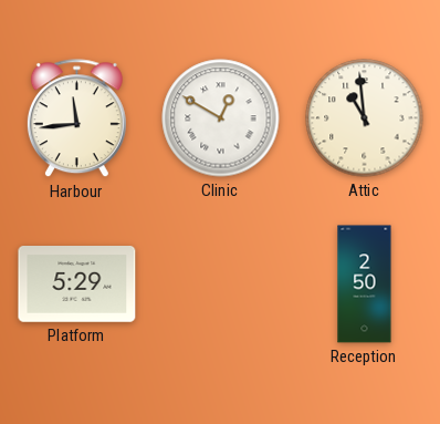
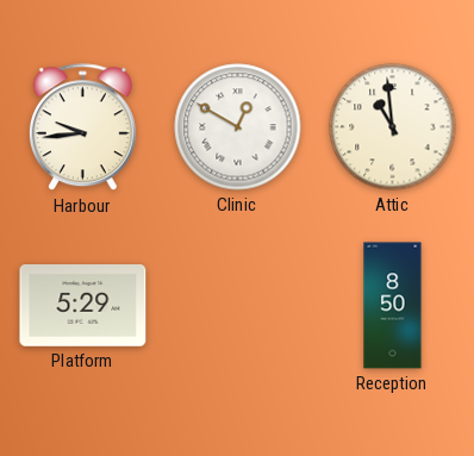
Harbour: 11:44 -> 9:44 (82, 127)
Reception: 2:50 -> 8:50 (393, 306)
